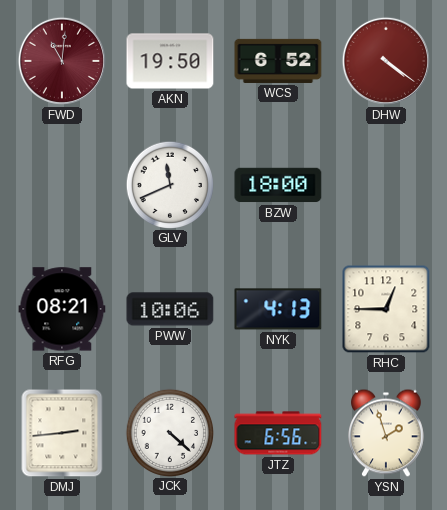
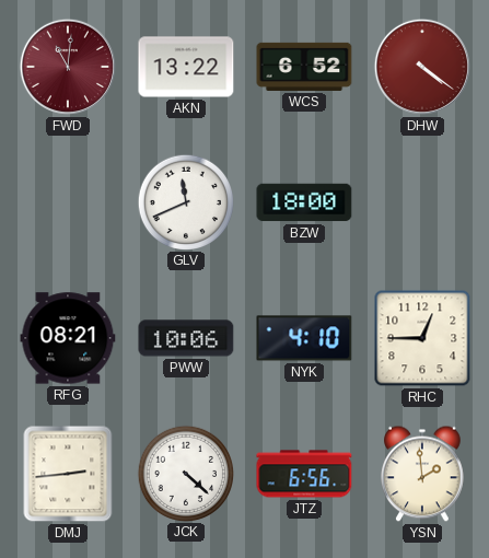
AKN: 19:50 -> 13:22 (186, 67)
NYK: 4:13 -> 4:10 (304, 338)
YSN: 1:57 -> 1:59 (423, 474)
